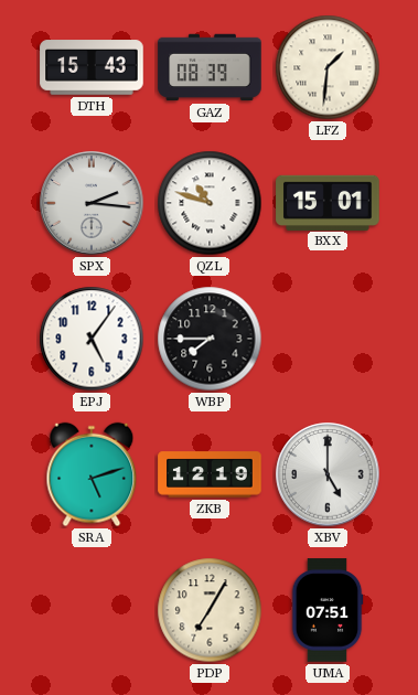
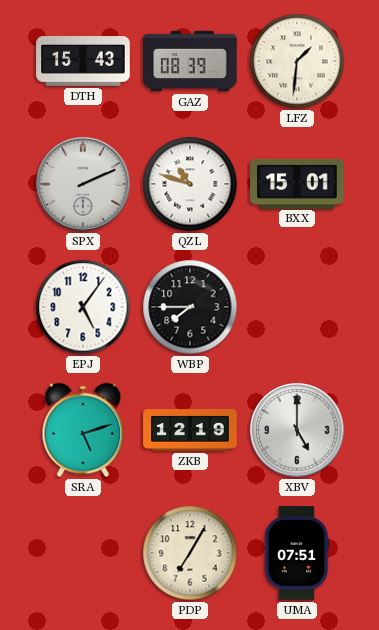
SPX: 2:16 -> 2:11 (83, 184)
